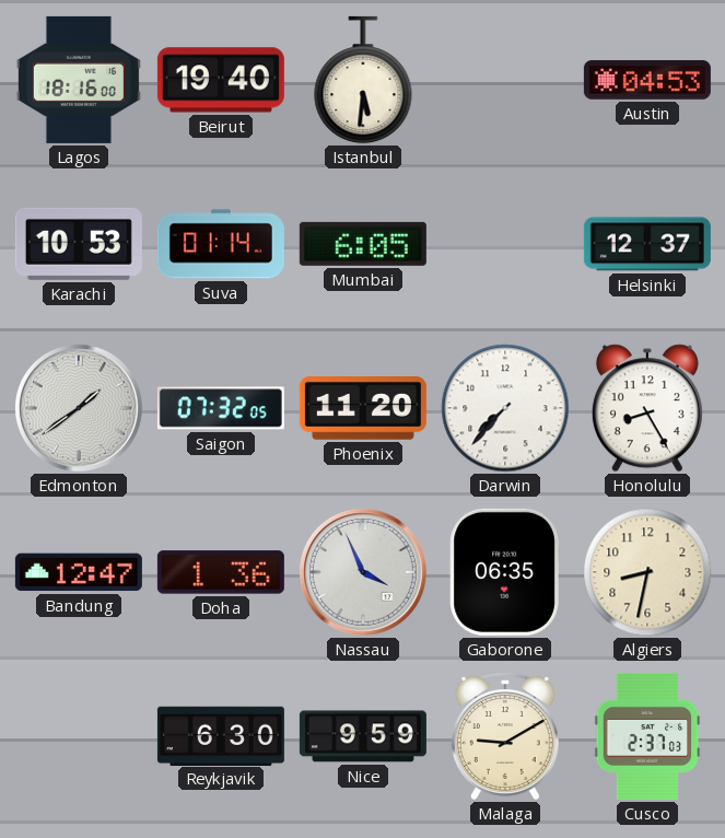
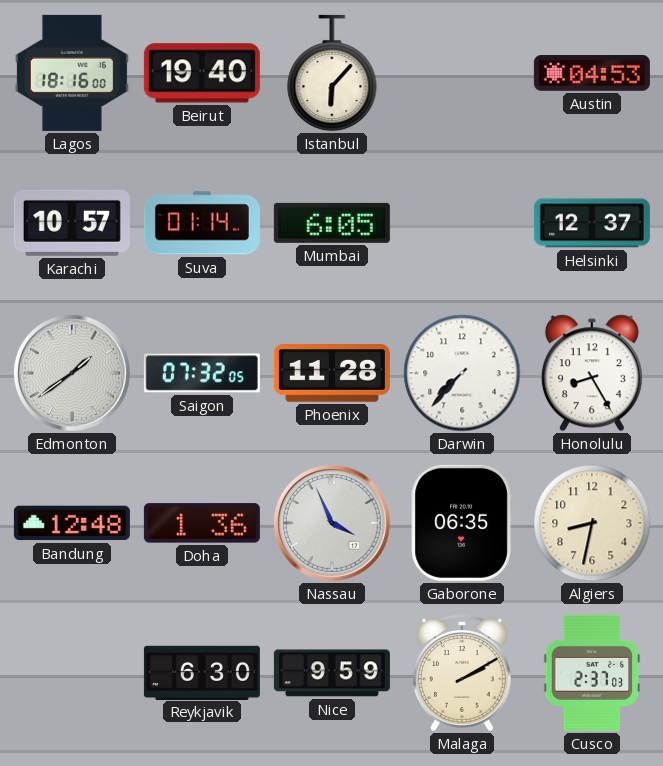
Istanbul: 5:31 -> 6:07 (332, 73)
Karachi: 10:53 -> 10:57 (72, 223)
Phoenix: 11:20 -> 11:28 (332, 374)
Bandung: 12:47 -> 12:48 (72, 523)
Malaga: 9:10 -> 2:10 (462, 673)
